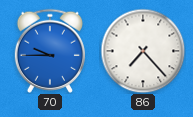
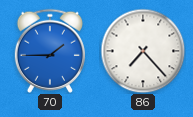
70: 9:45 -> 1:45 (50, 51)
